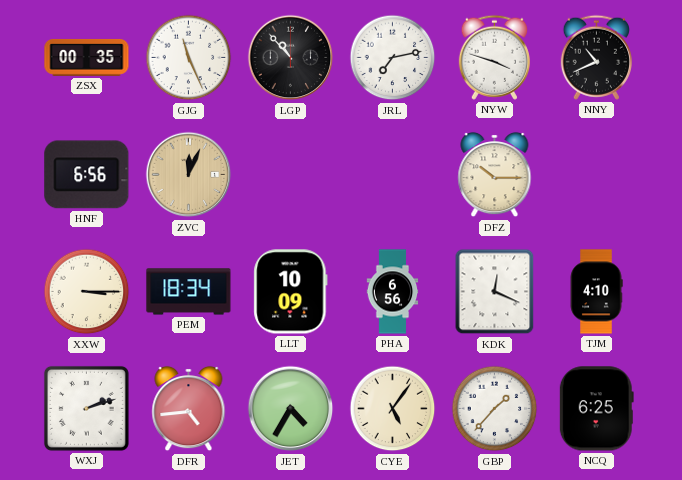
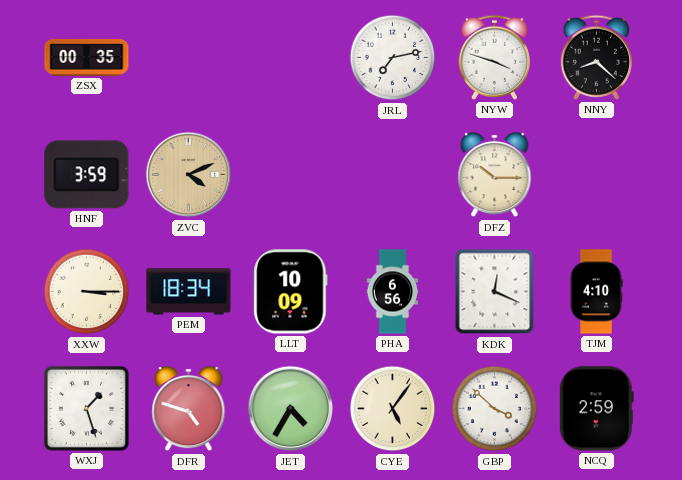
GJG: 11:26 -> none (189, 58)
LGP: 10:53 -> none (291, 58)
NNY: 10:41 -> 8:22 (596, 57)
HNF: 6:56 -> 3:59 (87, 175)
ZVC: 12:04 -> 4:11 (189, 175)
WXJ: 2:12 -> 1:27 (86, 408)
DFR: 4:44 -> 4:48 (189, 409)
GBP: 1:37 -> 3:52 (495, 409)
NCQ: 6:25 -> 2:59 (596, 409)
